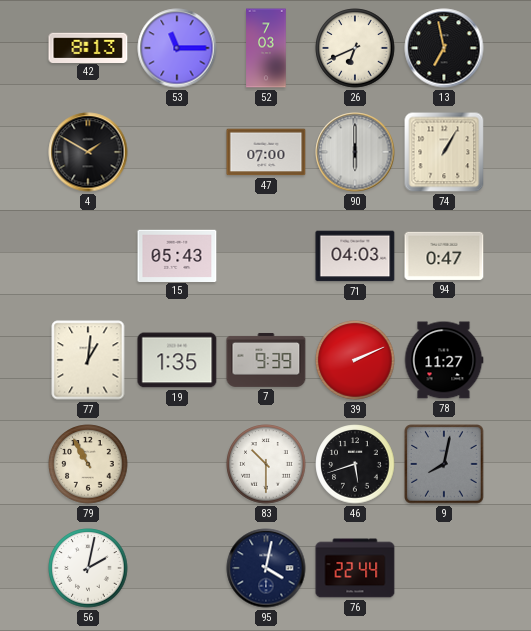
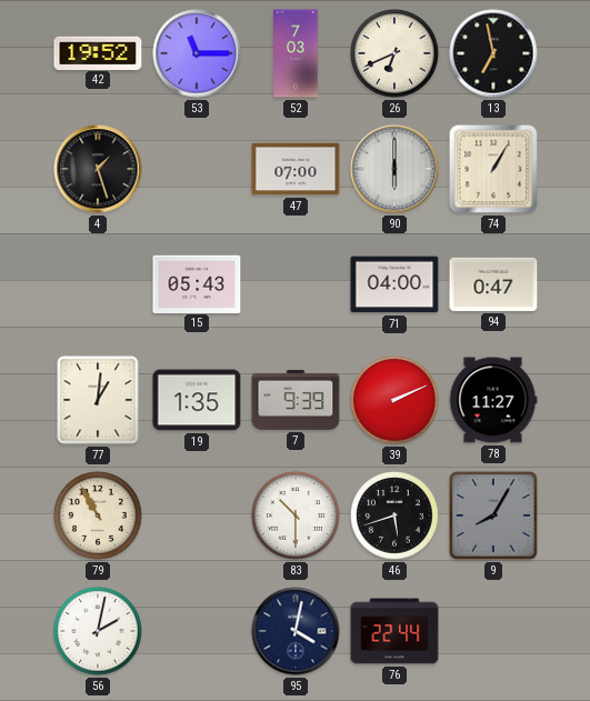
42: 8:13 -> 19:52 (98, 52)
4: 1:50 -> 1:27 (98, 169)
71: 04:03 -> 04:00 (394, 284)
9: 8:02 -> 8:05 (493, 515)
